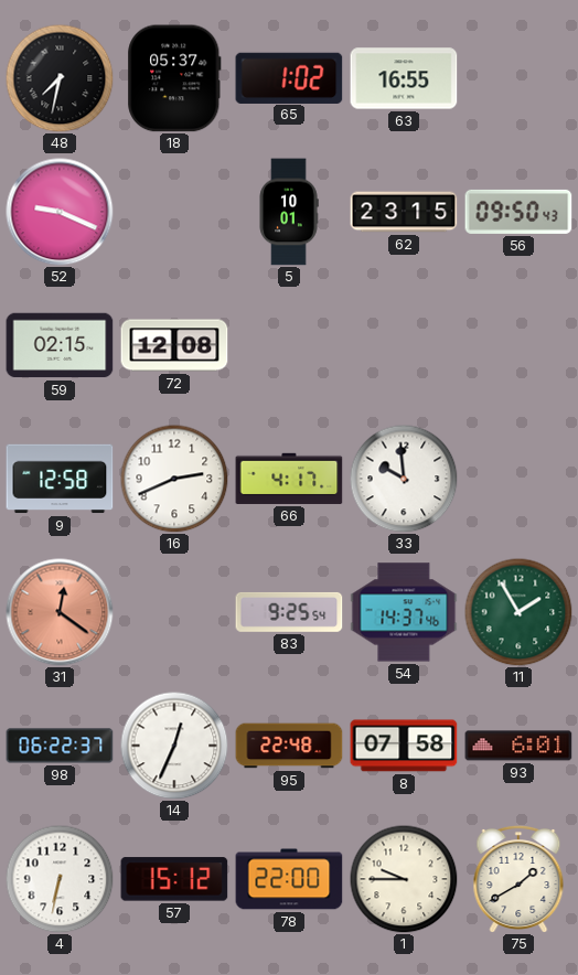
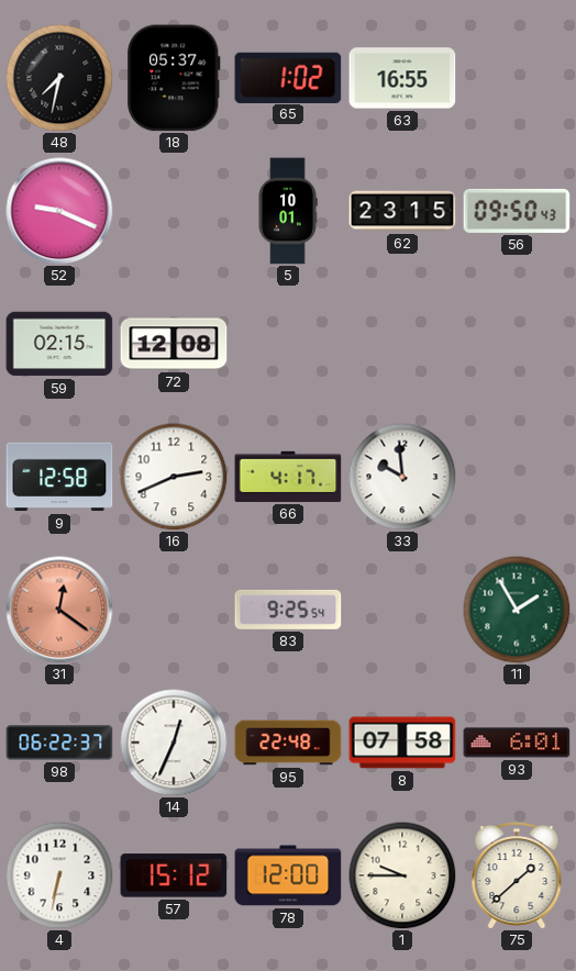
54: 14:37 -> none (404, 612)
78: 22:00 -> 12:00 (288, 875)
75: 1:40 -> 1:38 (517, 875)
